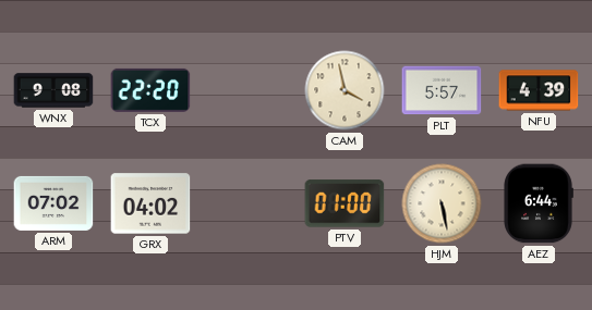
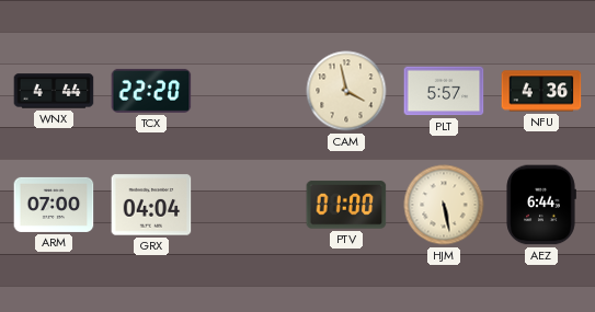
WNX: 9:08 -> 4:44 (54, 91)
NFU: 4:39 -> 4:36 (541, 91)
ARM: 07:02 -> 07:00 (54, 205)
GRX: 04:02 -> 04:04 (151, 205)
